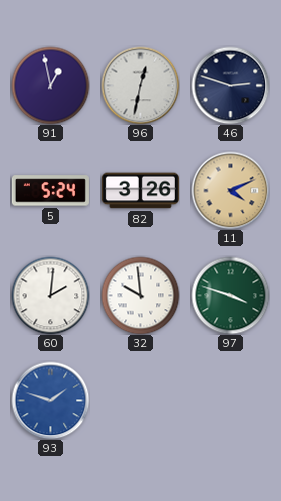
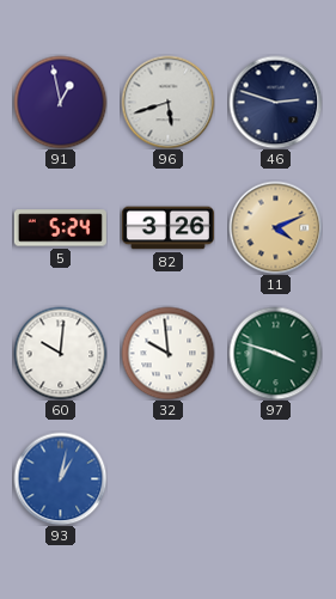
96: 12:32 -> 5:42 (167, 102)
60: 2:01 -> 10:01 (60, 353)
93: 1:48 -> 1:02 (60, 478)
